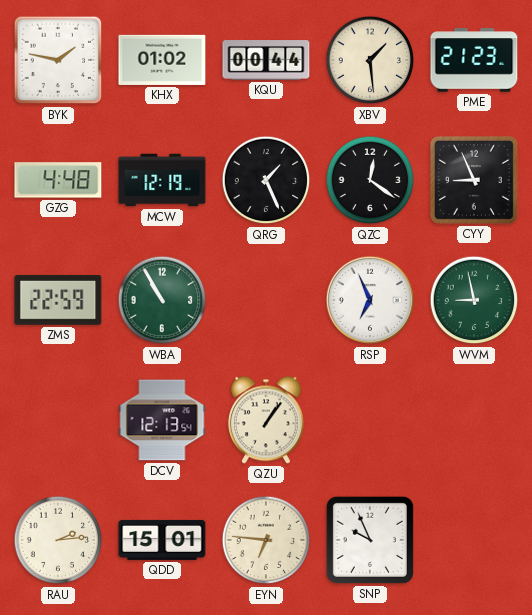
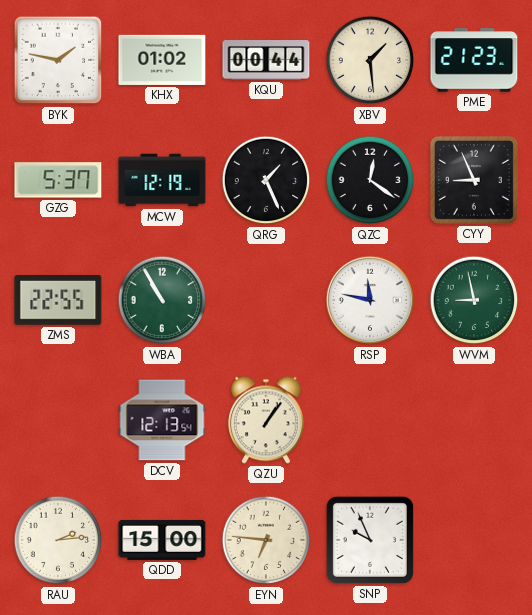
GZG: 4:48 -> 5:37 (58, 180)
ZMS: 22:59 -> 22:55 (58, 300)
RSP: 6:56 -> 11:47 (370, 300)
QDD: 15:01 -> 15:00 (162, 540)
